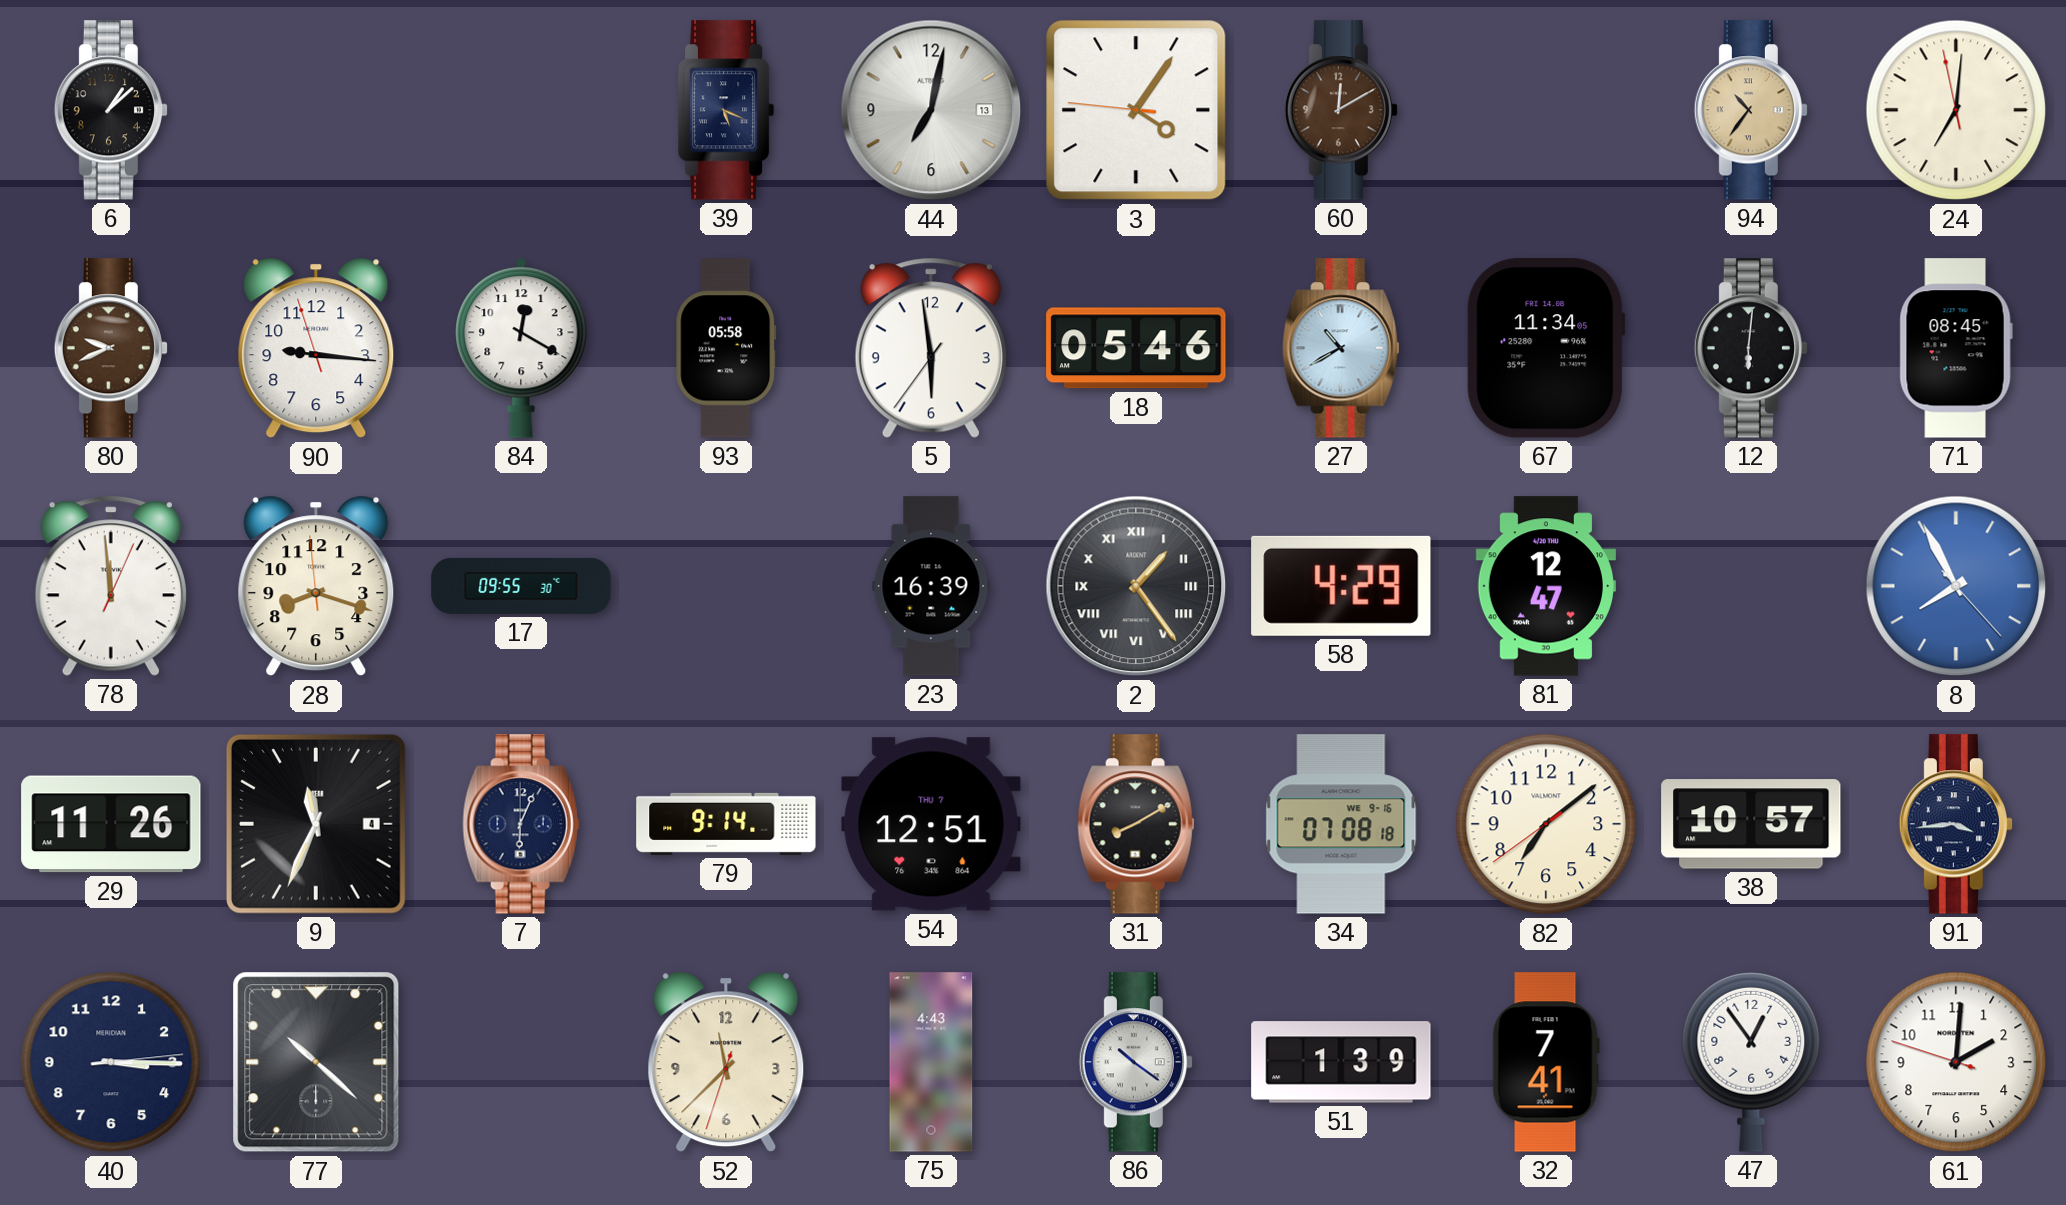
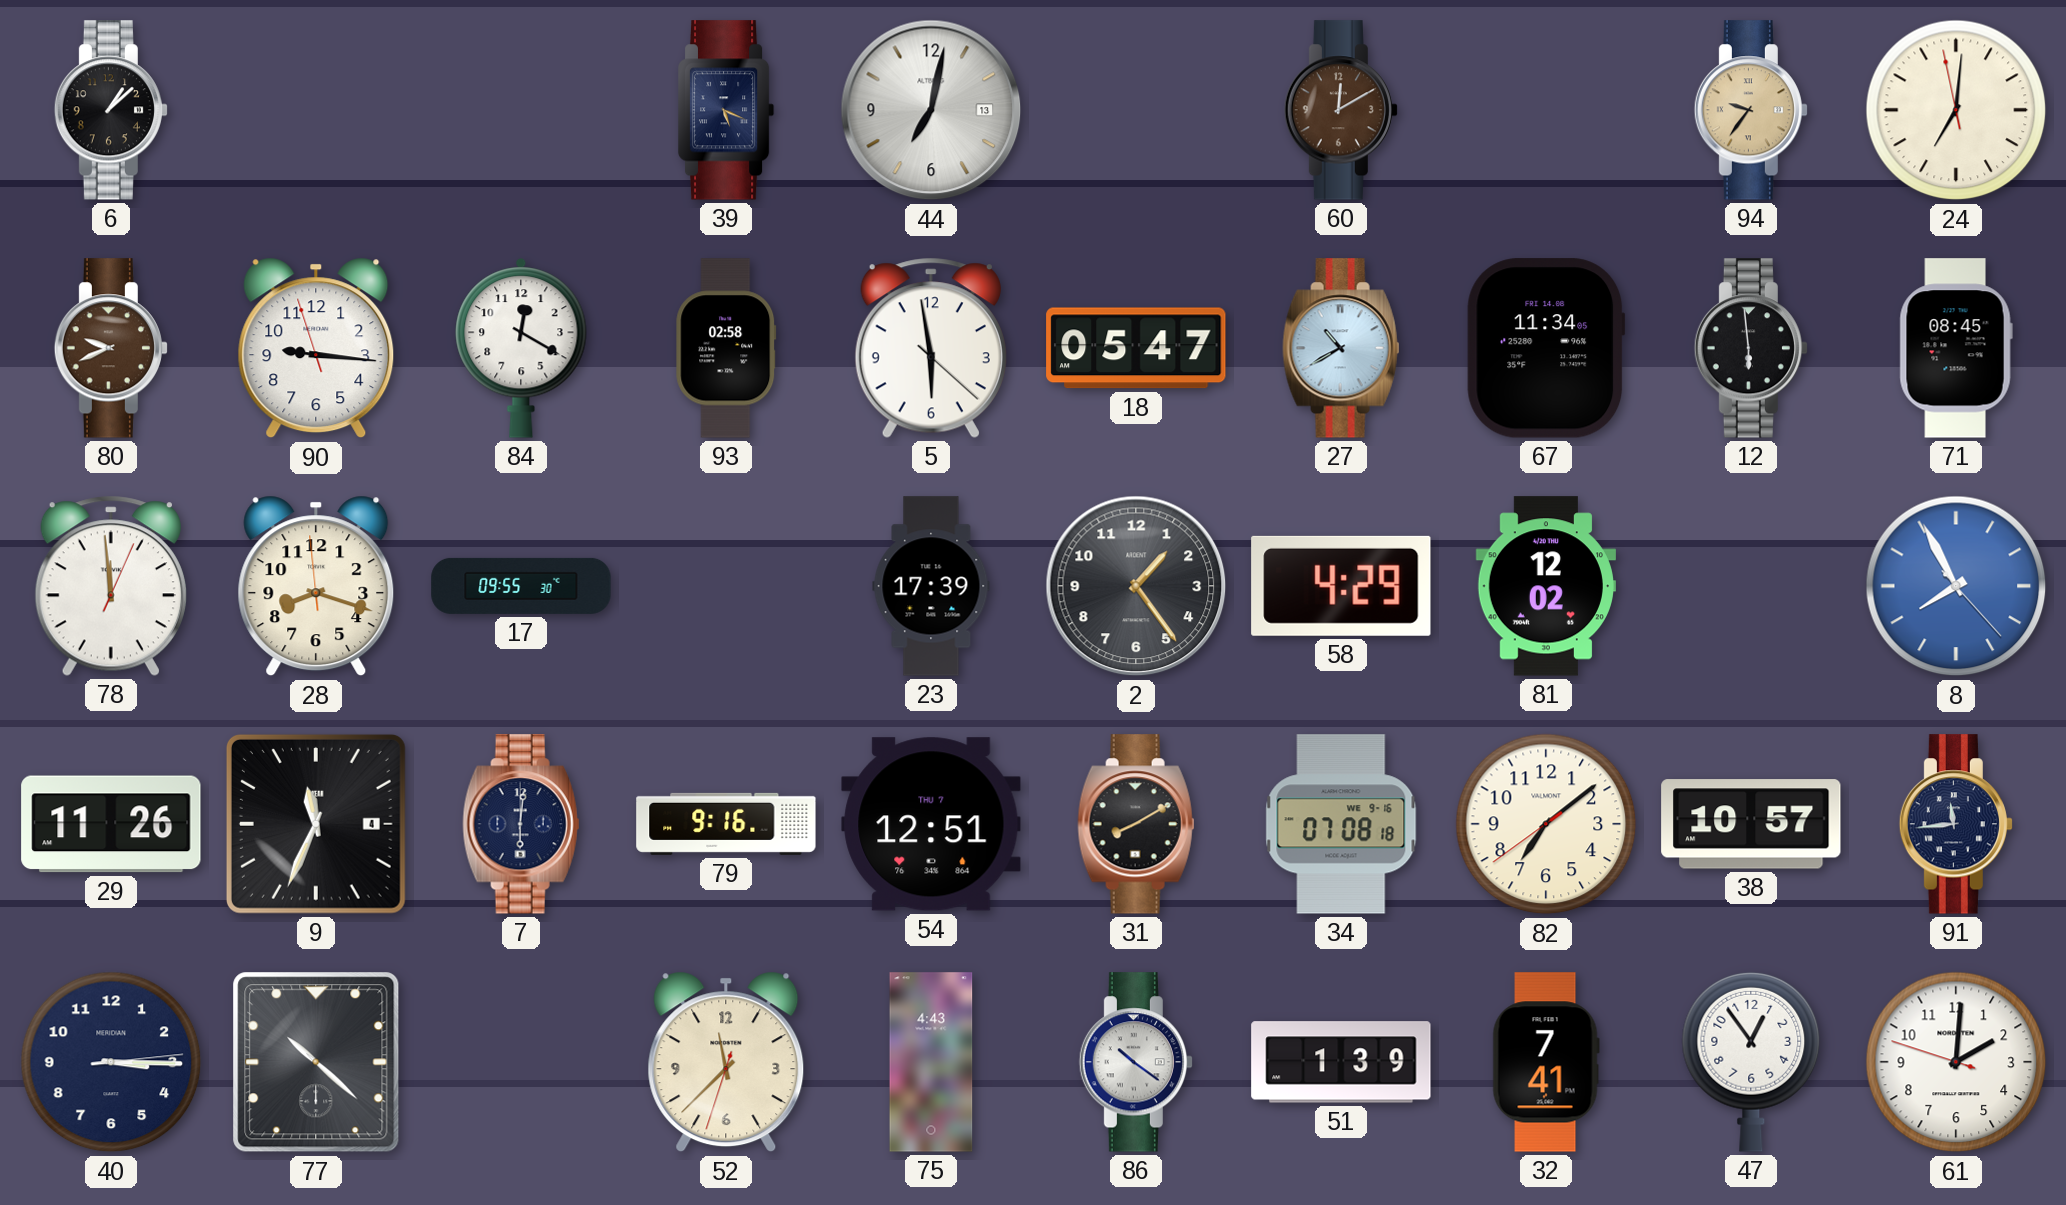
3: 4:05 -> none (1136, 110)
94: 10:36 -> 9:36 (1750, 110)
93: 05:58 -> 02:58 (726, 348)
5: 5:58:36 -> 5:58:22 (931, 348)
18: 05:46 -> 05:47 (1136, 348)
12: 6:01 -> 5:59 (1750, 348)
23: 16:39 -> 17:39 (931, 586)
2 numerals: Roman -> Arabic (1136, 586)
81: 12:47 -> 12:02 (1546, 586)
7: 6:04 -> 6:01 (521, 824)
79: 9:14 -> 9:16 (726, 824)
91: 3:44 -> 11:44 (1955, 824)
